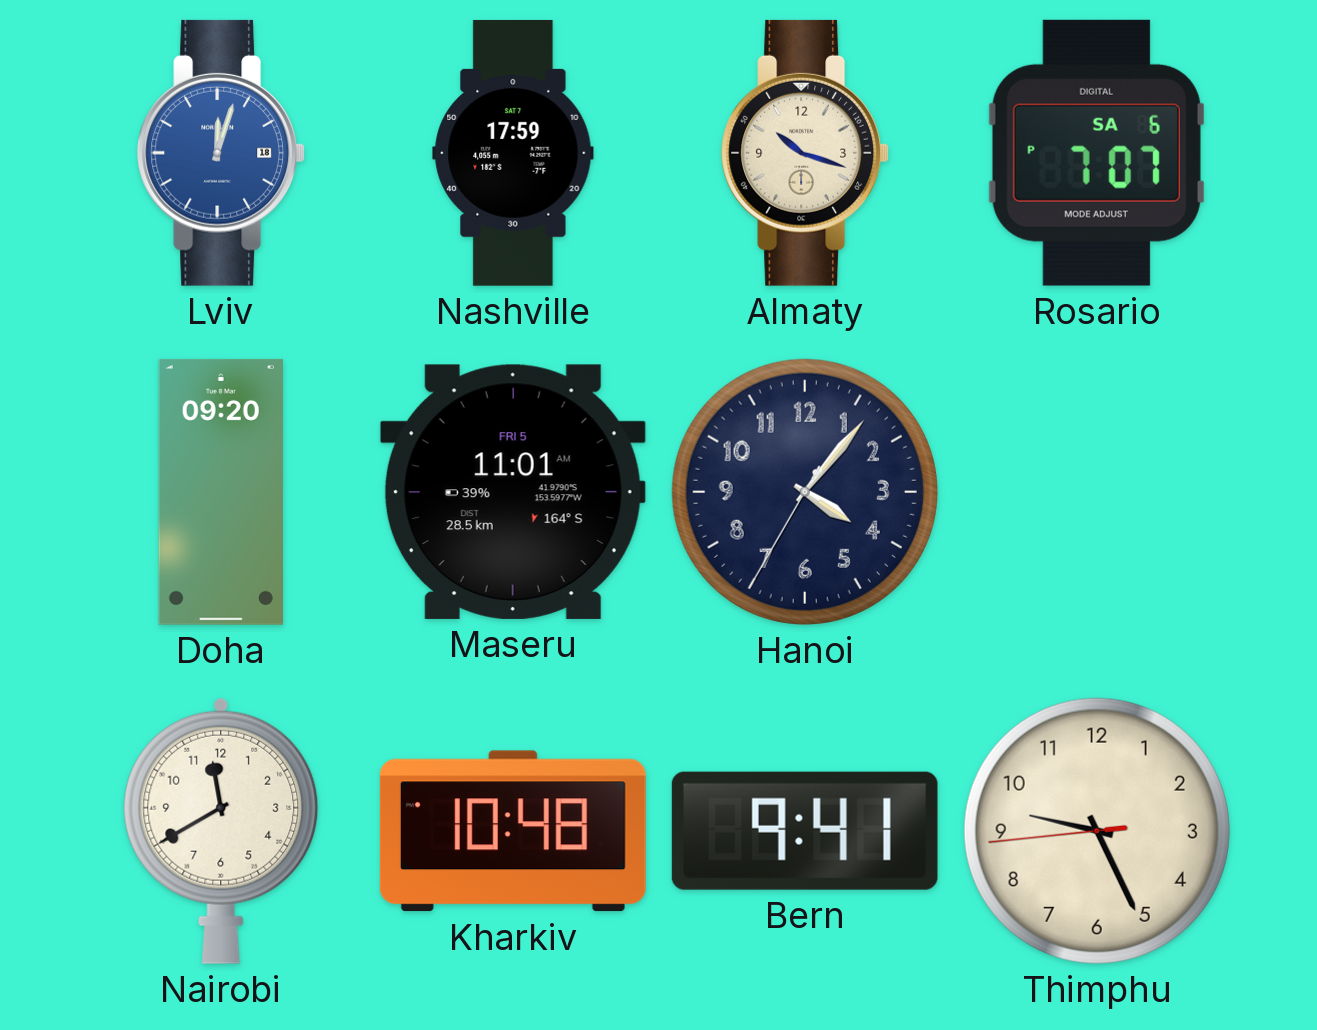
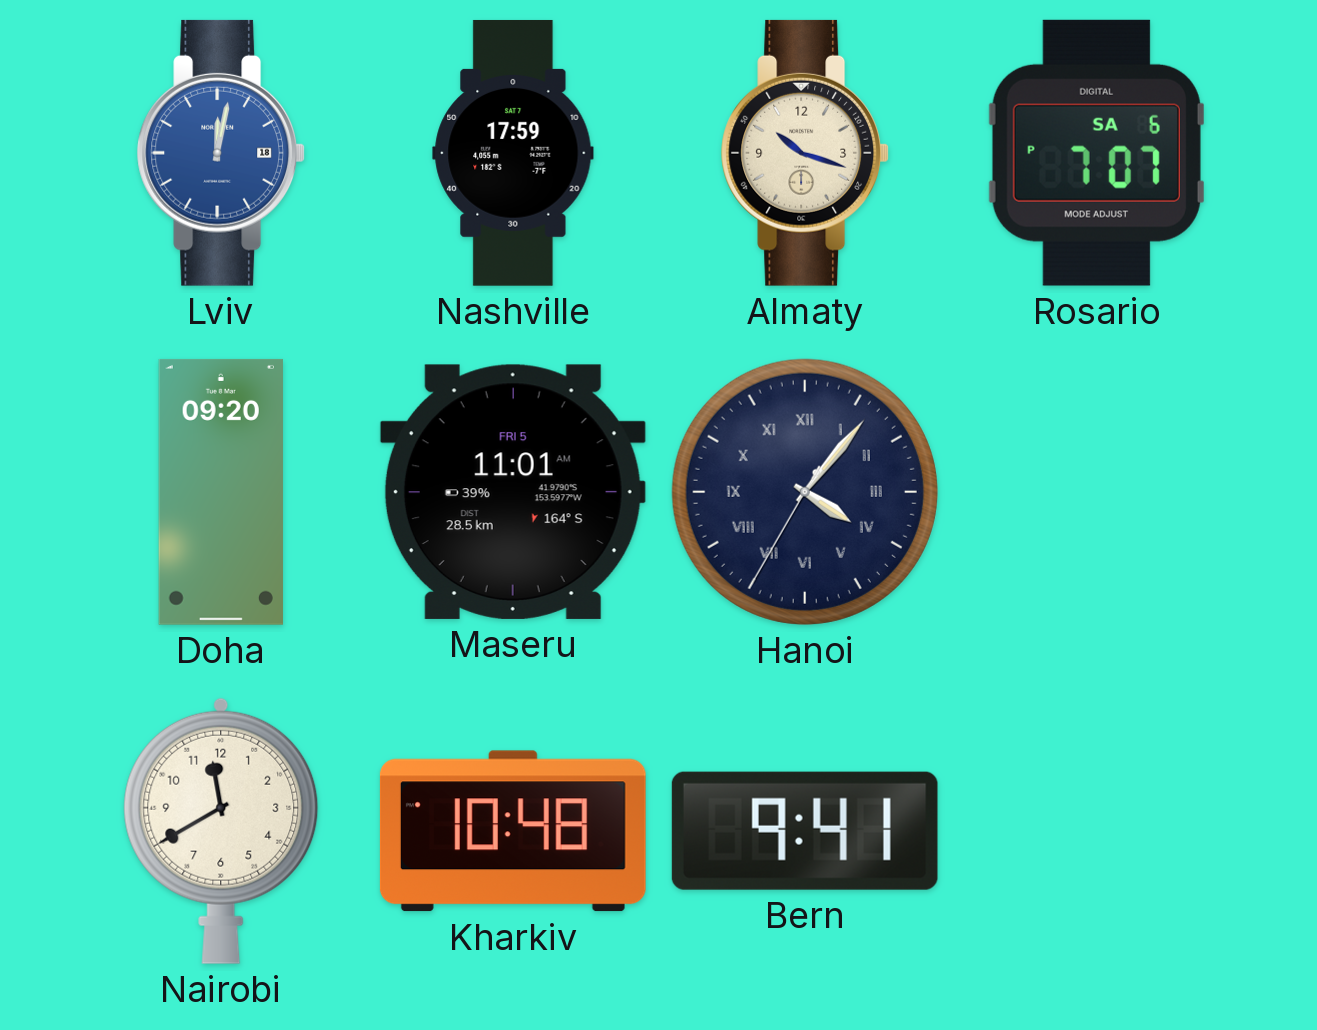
Lviv: 12:03 -> 12:02 (220, 153)
Hanoi numerals: Arabic -> Roman (805, 492)
Thimphu: 9:25 -> none (1097, 831)
